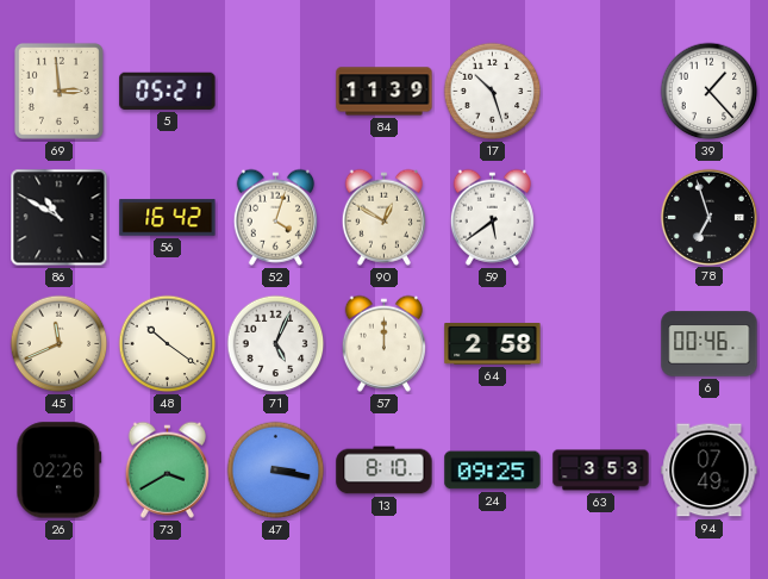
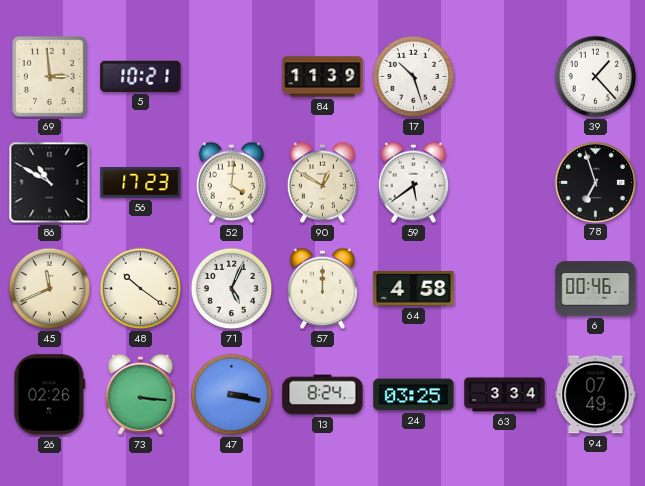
5: 05:21 -> 10:21 (141, 76)
56: 16:42 -> 17:23 (141, 183)
52: 4:03 -> 4:01 (231, 182)
64: 2:58 -> 4:58 (414, 289)
73: 3:40 -> 3:16 (140, 394)
13: 8:10 -> 8:24 (323, 395)
24: 09:25 -> 03:25 (414, 395)
63: 3:53 -> 3:34 (505, 395)
